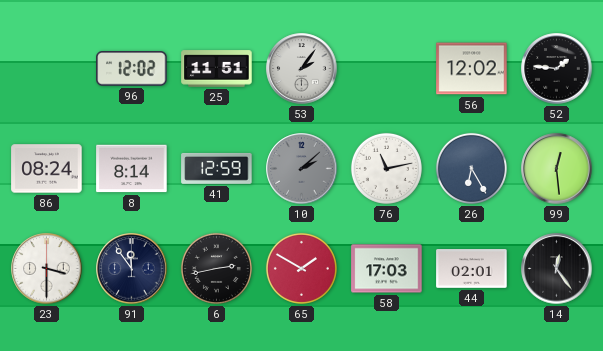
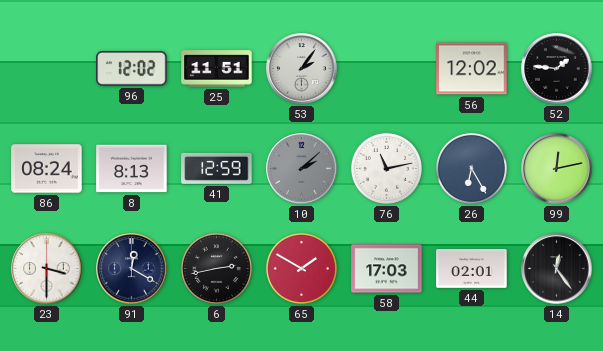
8: 8:14 -> 8:13 (132, 169)
99: 12:29 -> 12:13 (557, 169)
91: 11:54 -> 12:20 (132, 269)
